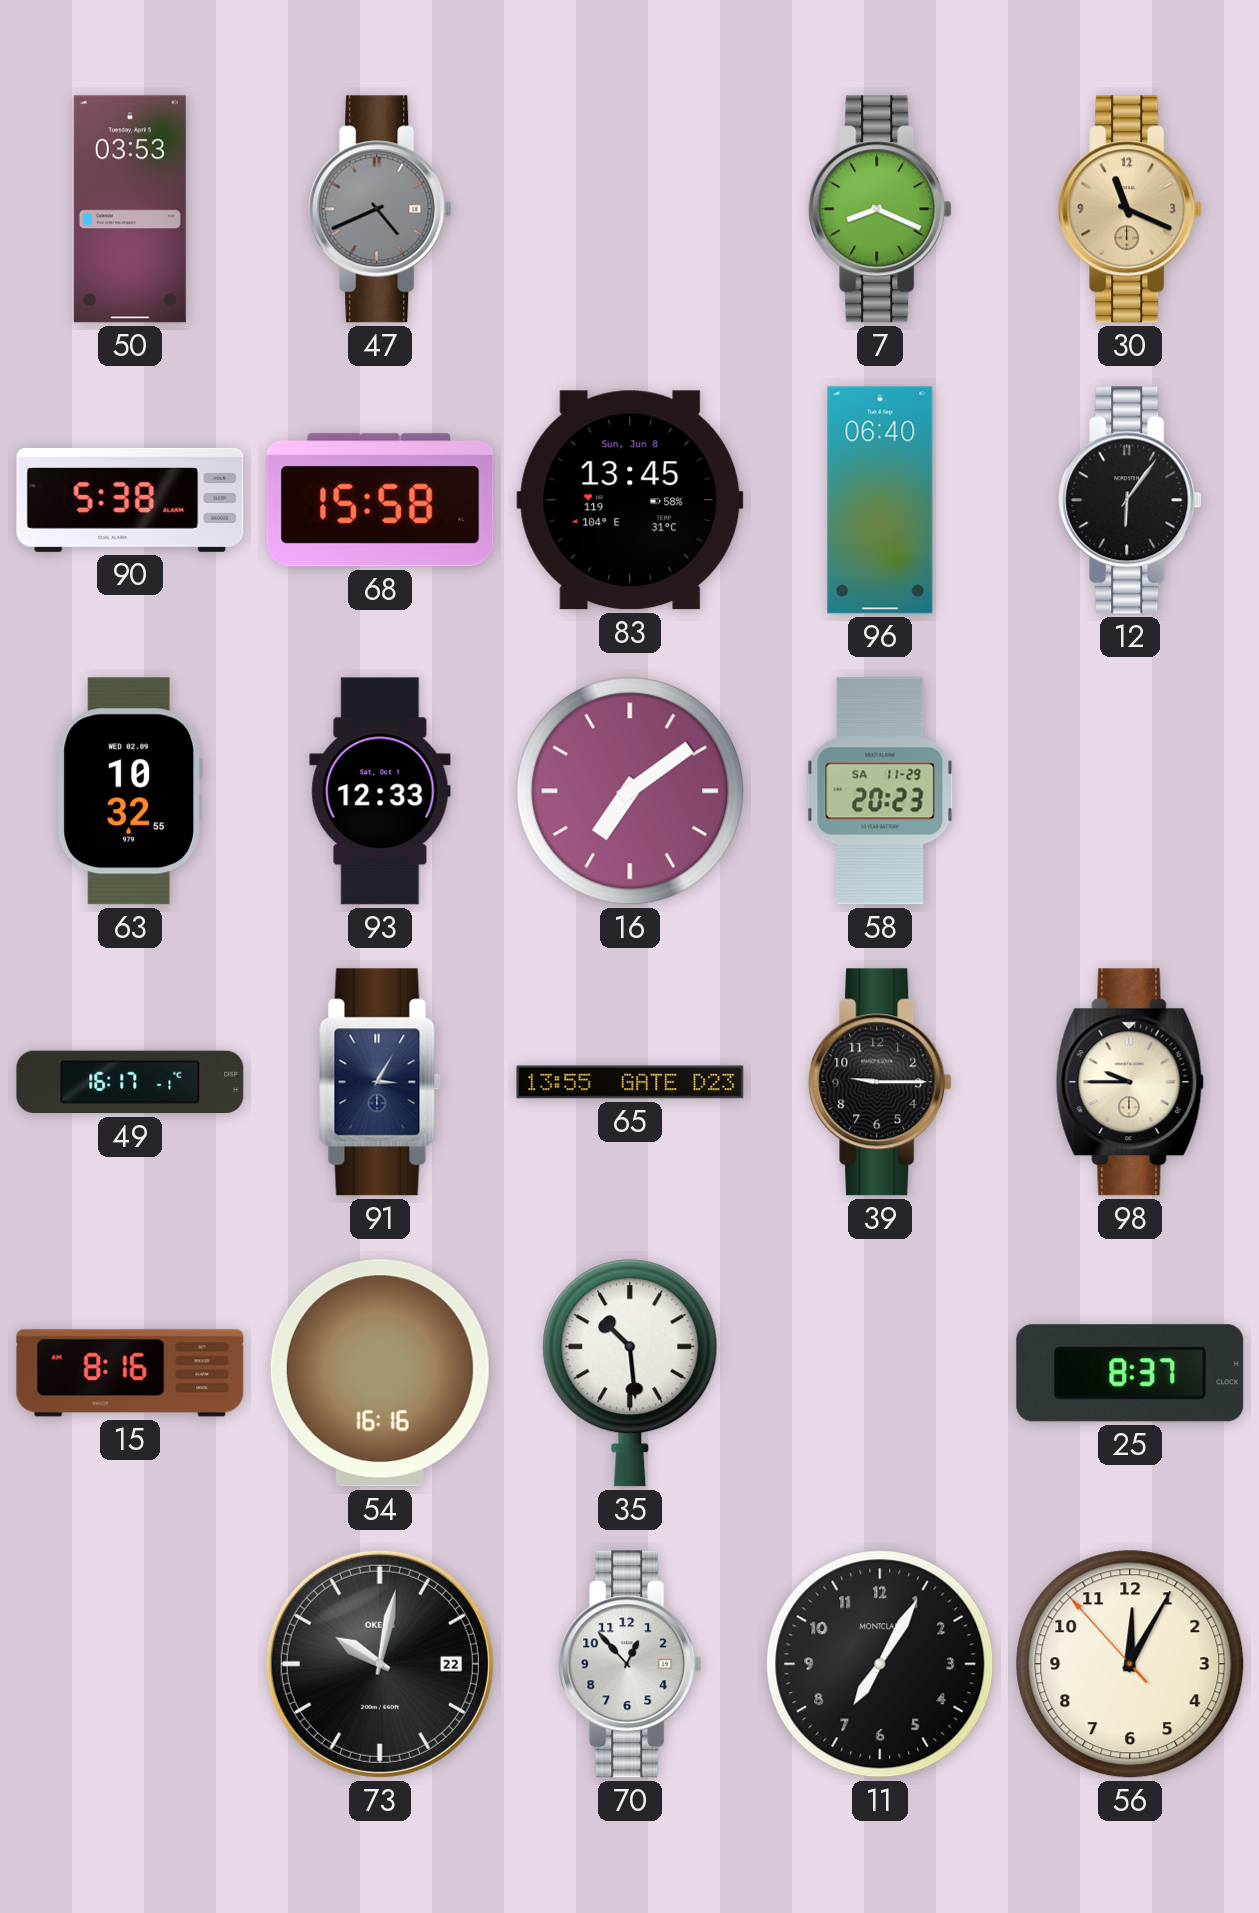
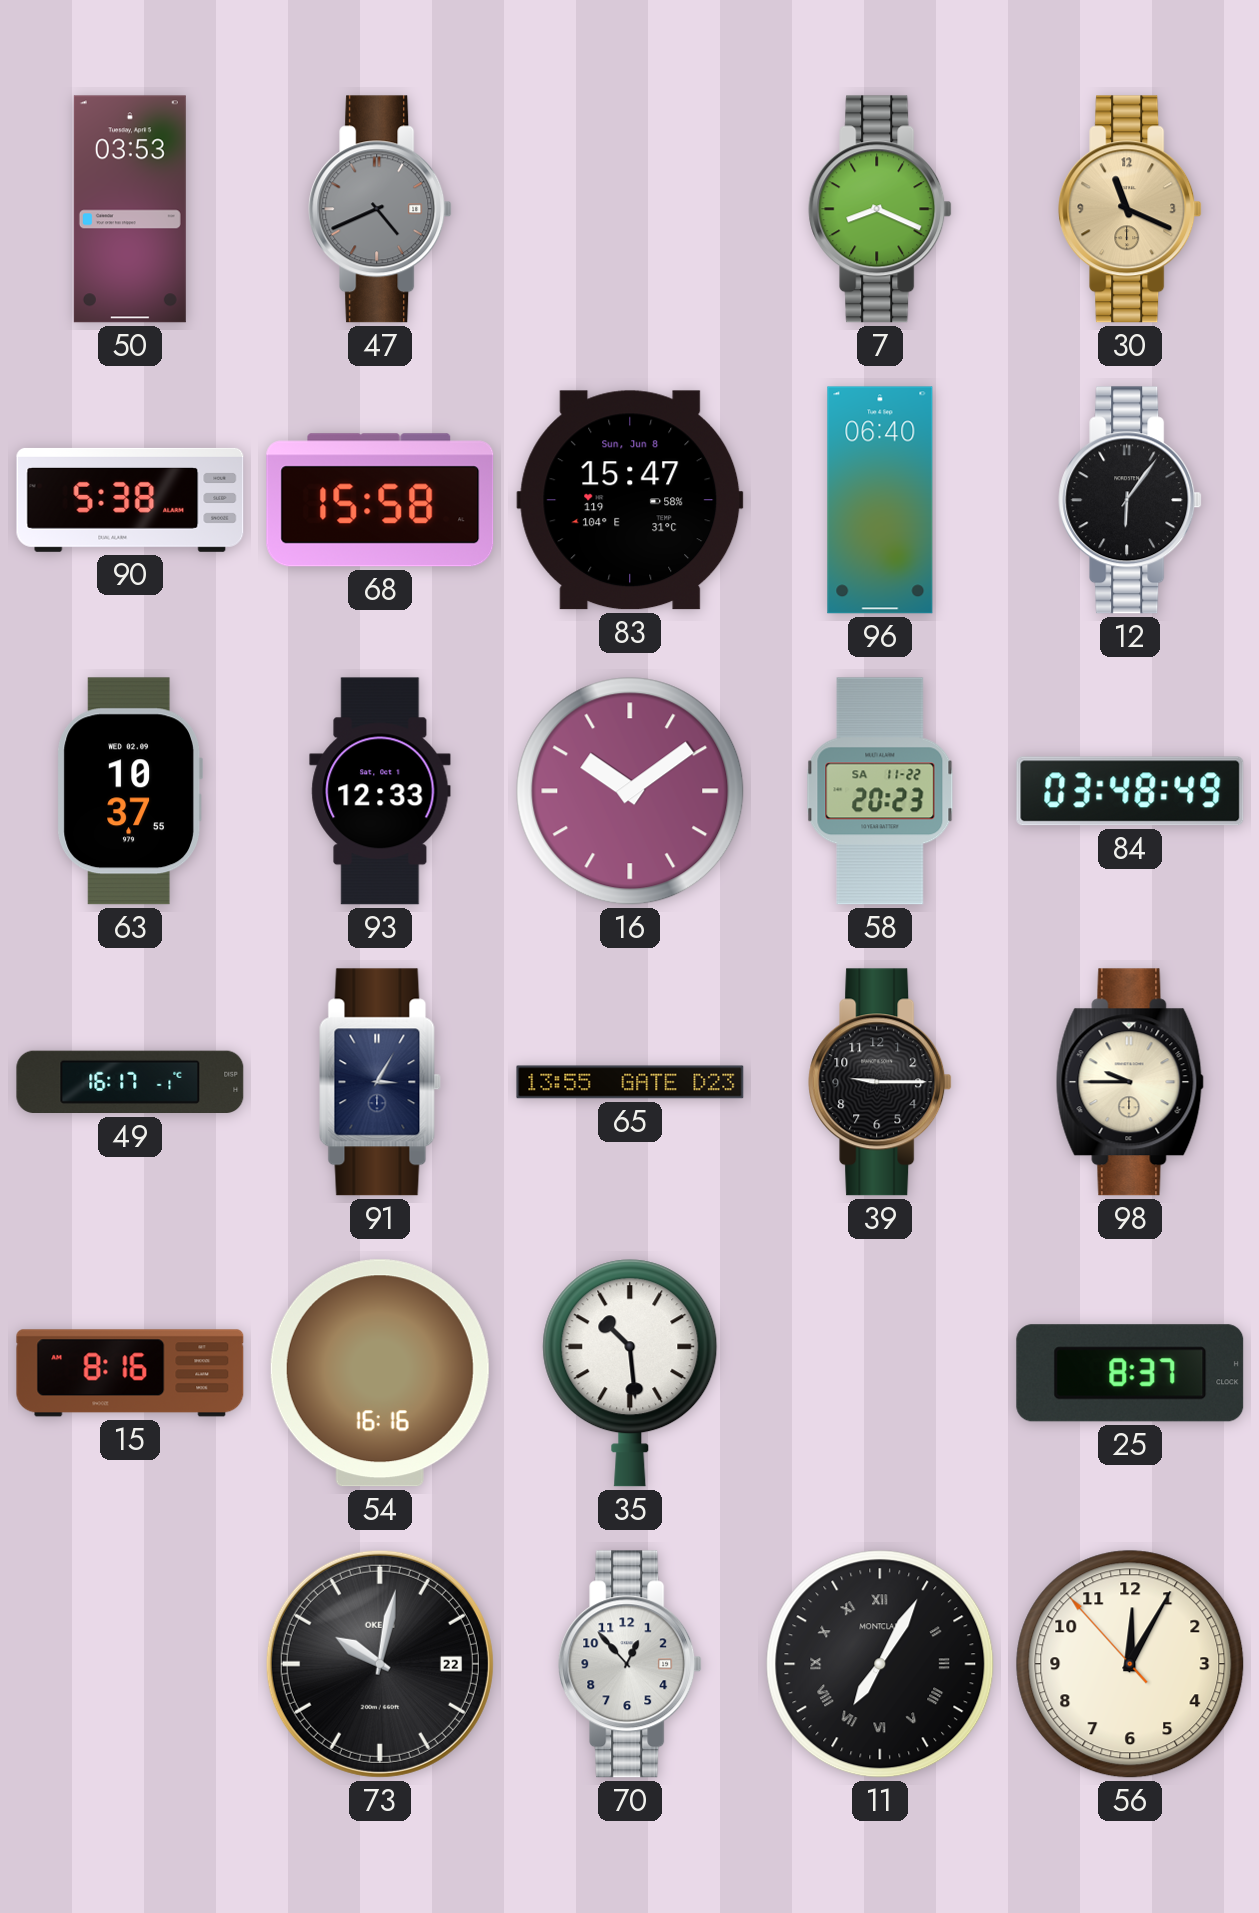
83: 13:45 -> 15:47 (630, 500)
63: 10:32 -> 10:37 (130, 791)
16: 7:09 -> 10:09 (630, 791)
58 date: SA 11-29 -> SA 11-22 (880, 791)
84: none -> 03:48 (1130, 791)
11 numerals: Arabic -> Roman (880, 1664)
